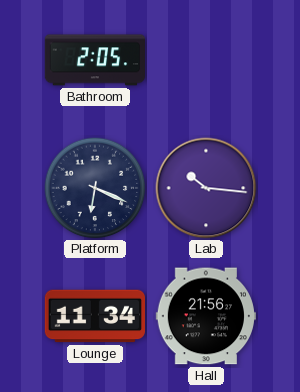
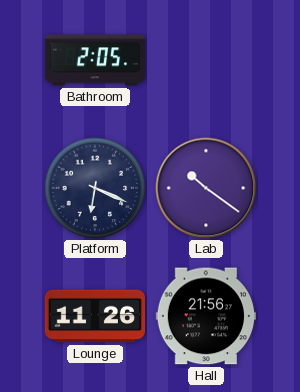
Lab: 10:16 -> 10:21 (206, 188)
Lounge: 11:34 -> 11:26 (94, 316)
